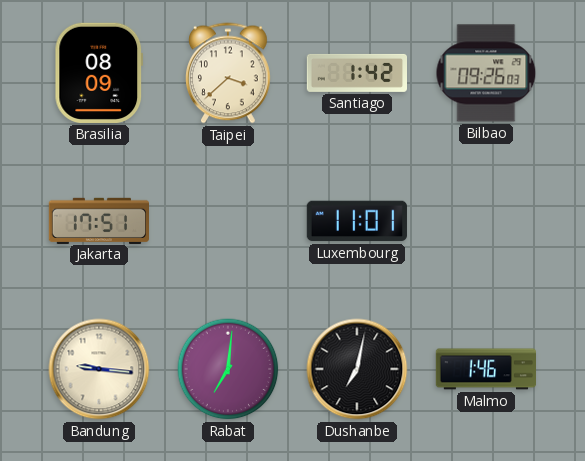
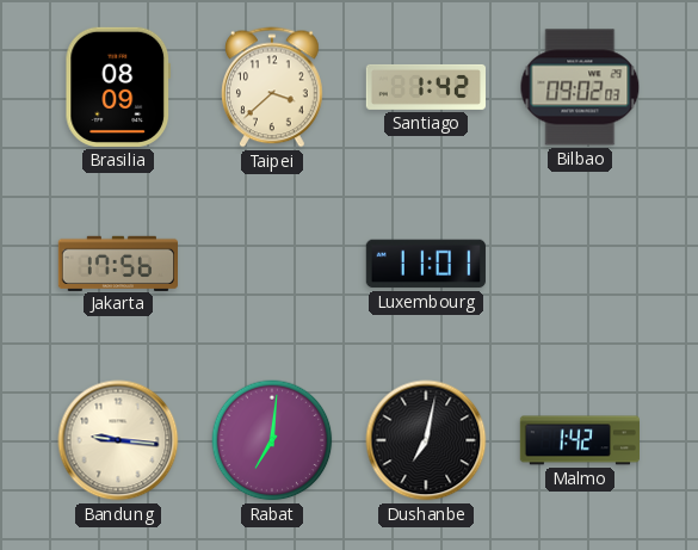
Bilbao: 09:26 -> 09:02 (580, 87)
Jakarta: 17:51 -> 17:56 (117, 262)
Malmo: 1:46 -> 1:42 (579, 440)
